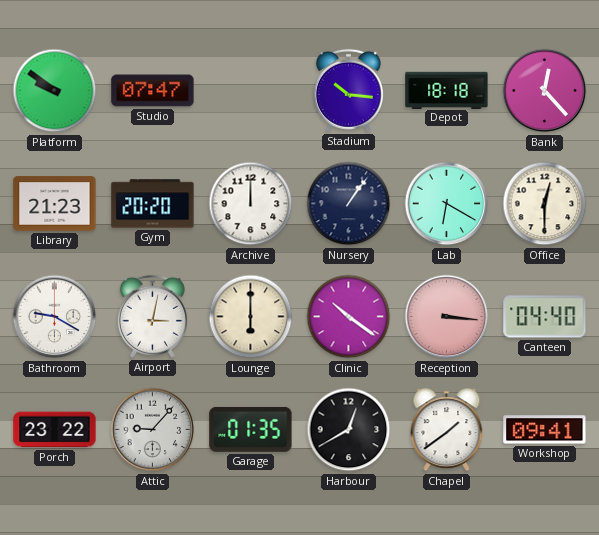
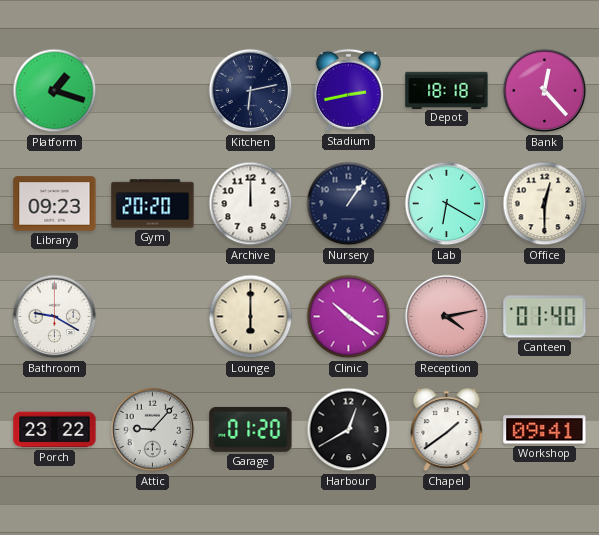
Platform: 9:51 -> 1:18 (55, 91)
Studio: 07:47 -> none (153, 91)
Kitchen: none -> 6:13 (251, 91)
Stadium: 10:16 -> 2:43 (348, 90)
Library: 21:23 -> 09:23 (55, 204)
Airport: 3:02 -> none (152, 316)
Reception: 3:16 -> 4:13 (447, 317)
Canteen: 04:40 -> 01:40 (545, 317)
Garage: 01:35 -> 01:20 (251, 429)
